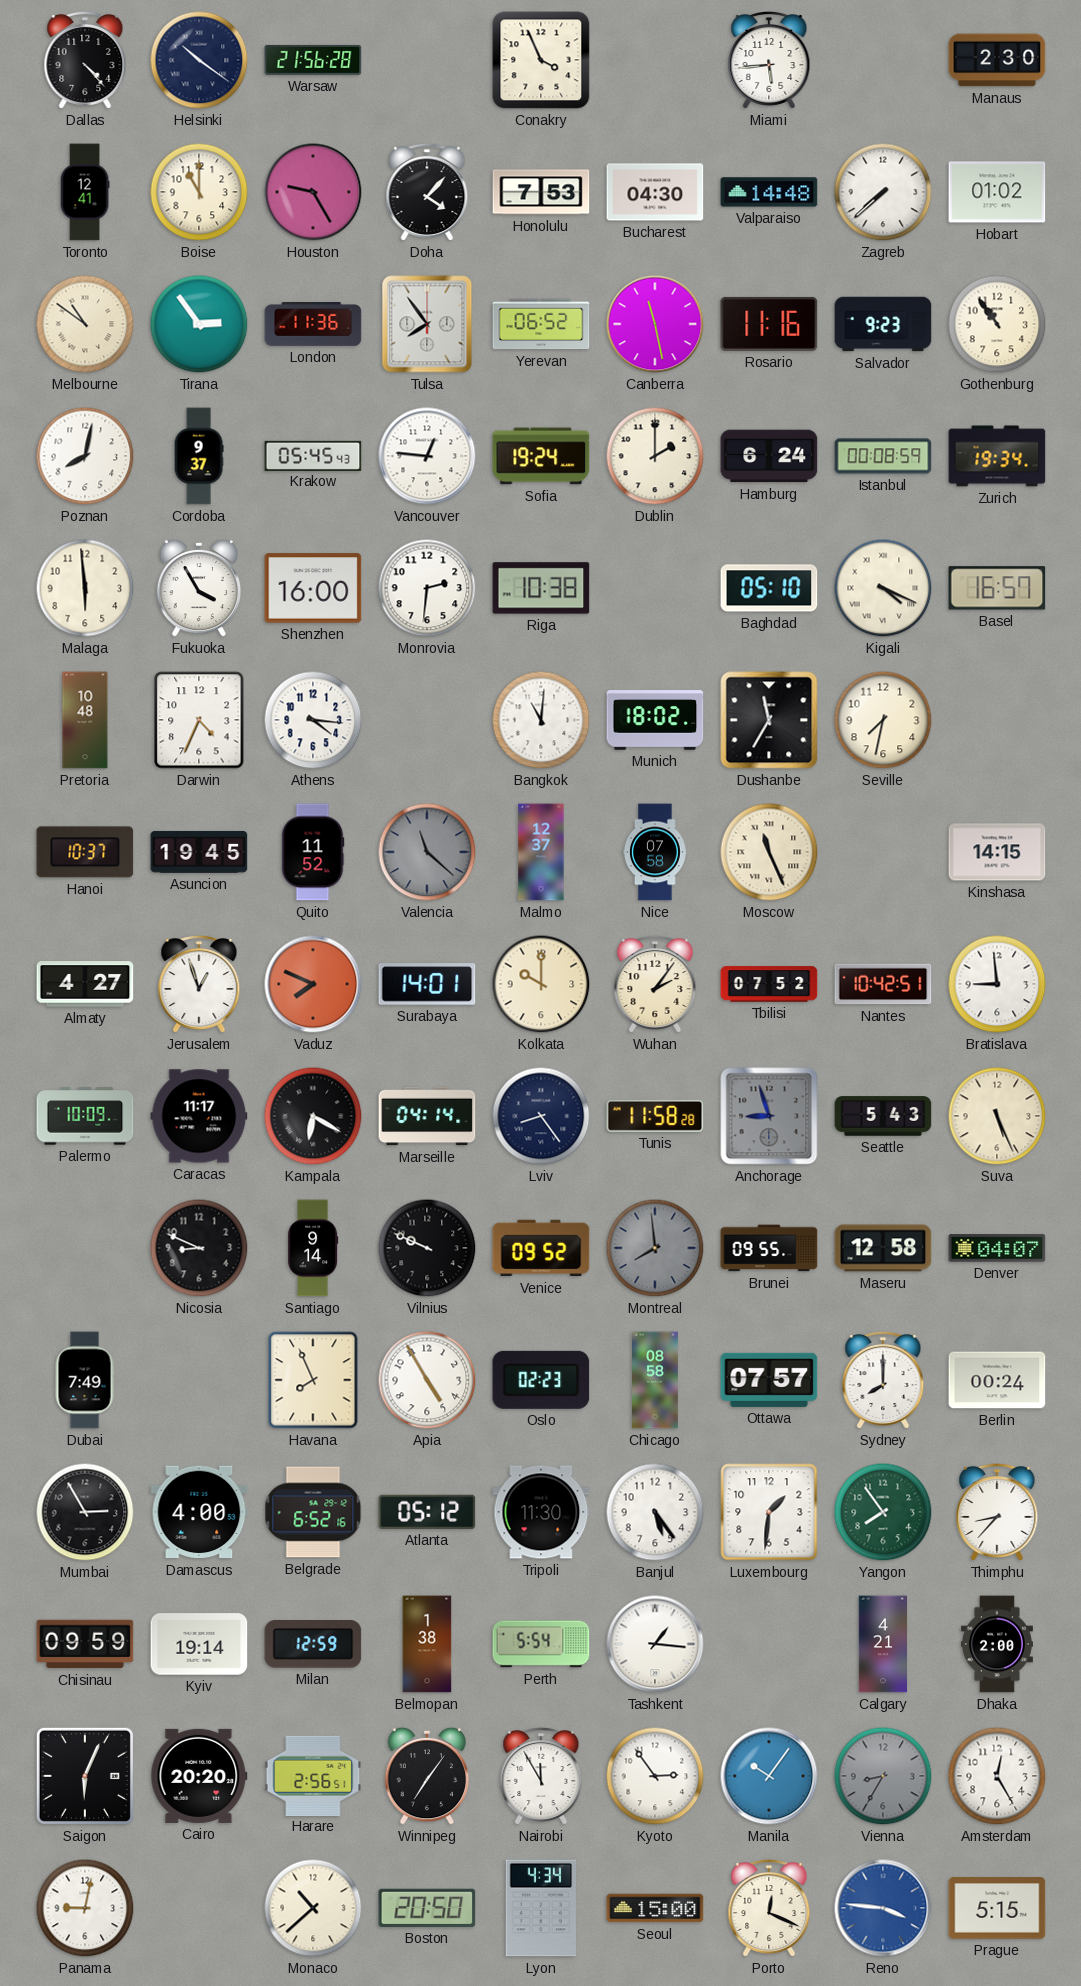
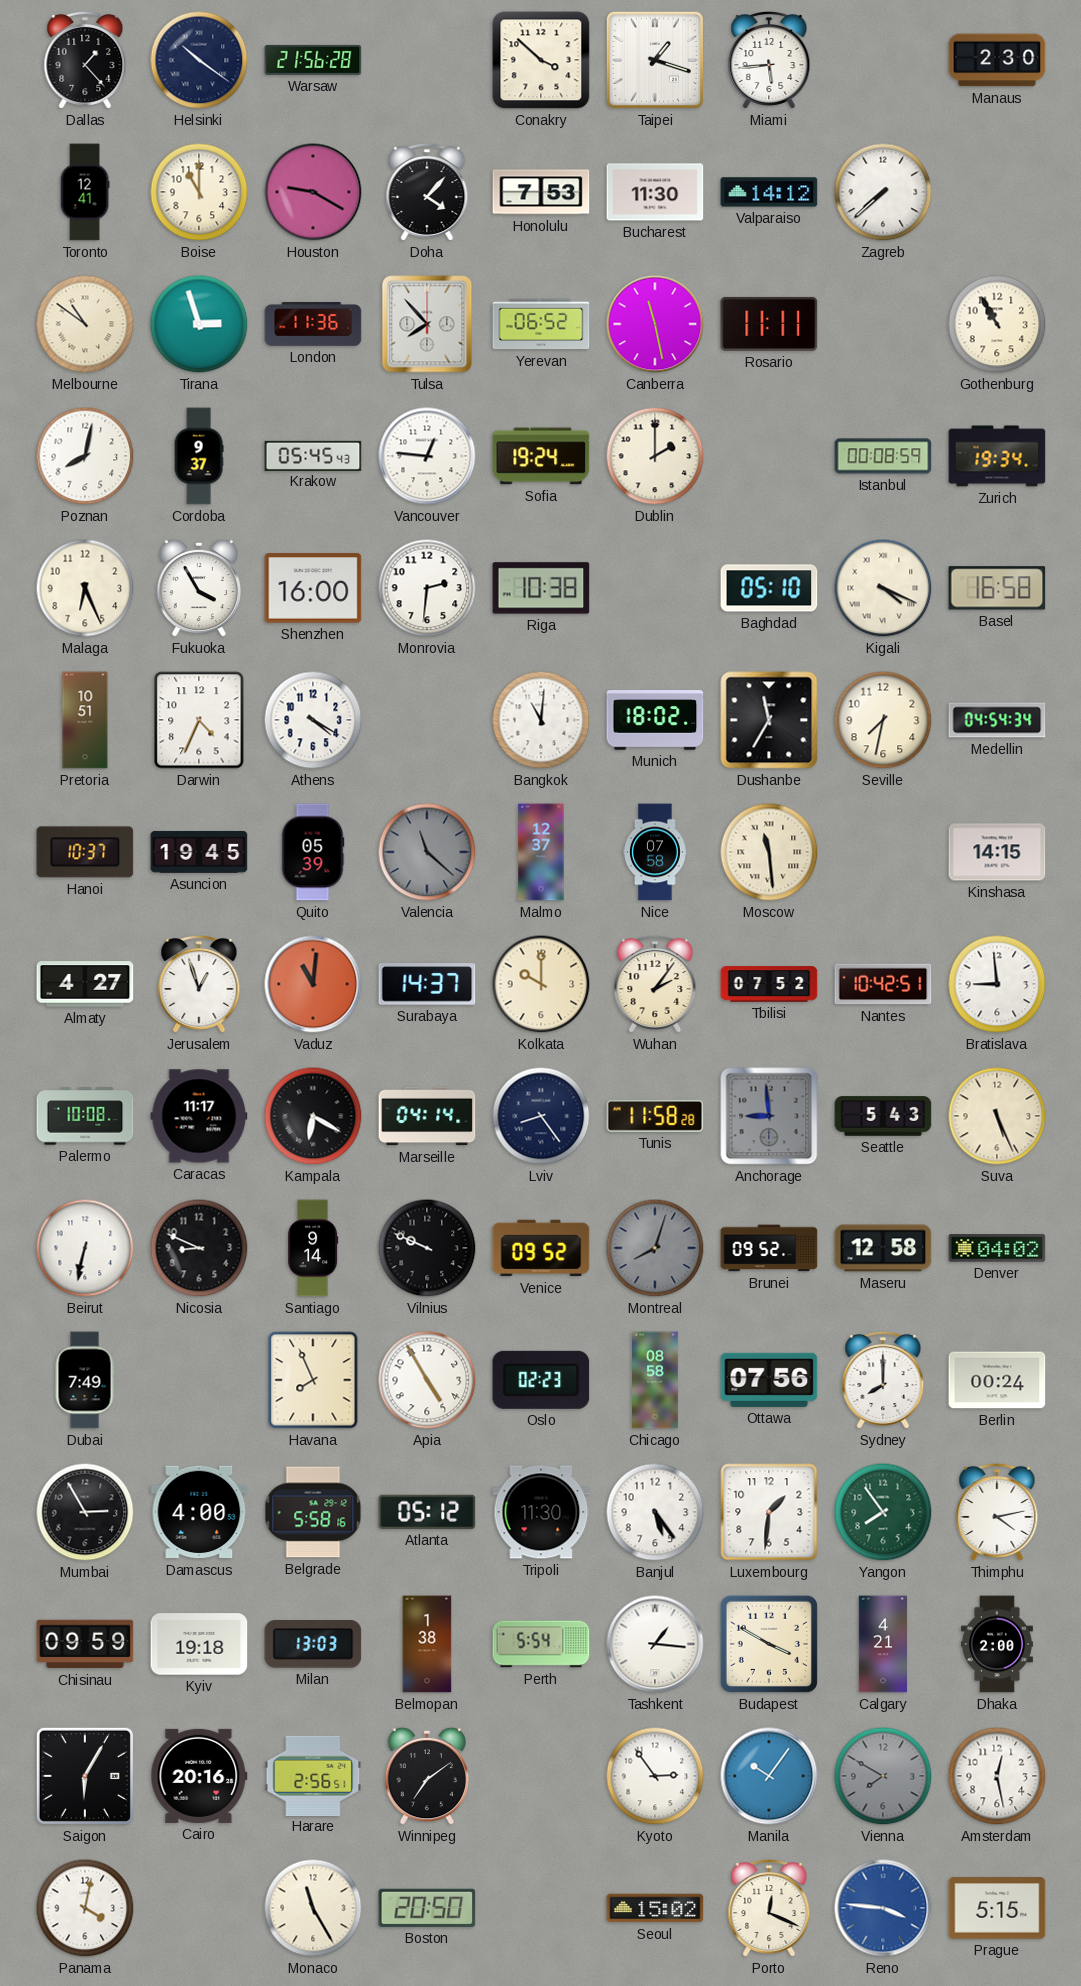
Dallas: 4:23 -> 1:23 (85, 60)
Conakry: 3:56 -> 3:52 (541, 60)
Taipei: none -> 1:18 (655, 60)
Houston: 9:25 -> 9:20 (313, 192)
Bucharest: 04:30 -> 11:30 (655, 192)
Valparaiso: 14:48 -> 14:12 (769, 192)
Hobart: 01:02 -> none (997, 192)
Tirana: 2:54 -> 2:57 (199, 324)
Tulsa: 7:54 -> 7:53 (427, 324)
Rosario: 11:16 -> 11:11 (769, 324)
Salvador: 9:23 -> none (883, 324)
Gothenburg: 10:54 -> 10:55 (997, 324)
Hamburg: 6:24 -> none (769, 456)
Malaga: 5:59 -> 6:26 (85, 588)
Basel: 16:57 -> 16:58 (997, 588)
Pretoria: 10:48 -> 10:51 (85, 720)
Athens: 4:16 -> 4:20 (313, 720)
Medellin: none -> 04:54 (997, 720)
Quito: 11:52 -> 05:39 (313, 852)
Moscow: 11:26 -> 11:29 (769, 852)
Vaduz: 7:49 -> 11:01 (313, 984)
Surabaya: 14:01 -> 14:37 (427, 984)
Palermo: 10:09 -> 10:08 (85, 1116)
Anchorage: 8:57 -> 8:59 (769, 1116)
Beirut: none -> 6:32 (85, 1248)
Montreal: 7:59 -> 8:03 (655, 1248)
Brunei: 09:55 -> 09:52 (769, 1248)
Denver: 04:07 -> 04:02 (997, 1248)
Ottawa: 07:57 -> 07:56 (769, 1380)
Belgrade: 6:52 -> 5:58 (313, 1512)
Thimphu: 8:37 -> 4:13 (997, 1512)
Kyiv: 19:14 -> 19:18 (199, 1644)
Milan: 12:59 -> 13:03 (313, 1645)
Budapest: none -> 3:50 (769, 1644)
Saigon: 6:04 -> 6:05 (85, 1776)
Cairo: 20:20 -> 20:16 (199, 1776)
Winnipeg: 7:06 -> 7:09 (427, 1776)
Nairobi: 11:55 -> none (541, 1776)
Vienna: 8:35 -> 7:50 (883, 1776)
Amsterdam: 12:25 -> 12:28 (997, 1776)
Panama: 9:02 -> 4:02 (85, 1908)
Monaco: 10:38 -> 11:25 (313, 1908)
Lyon: 4:34 -> none (540, 1908)
Seoul: 15:00 -> 15:02 (655, 1908)
